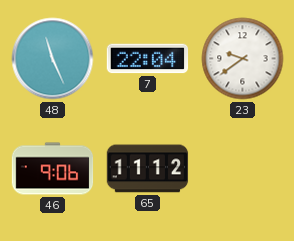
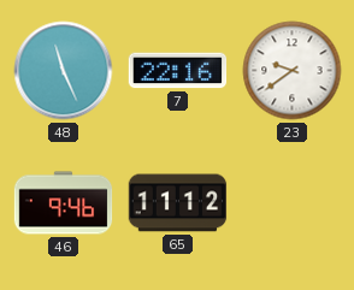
7: 22:04 -> 22:16 (178, 71)
46: 9:06 -> 9:46 (64, 203)
